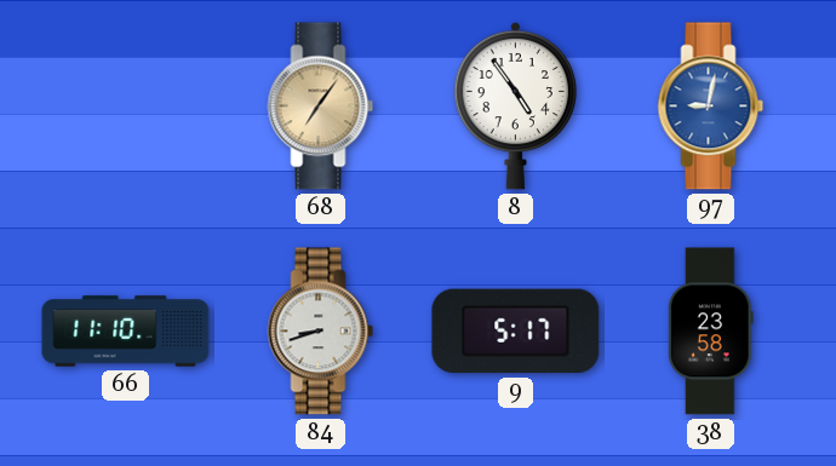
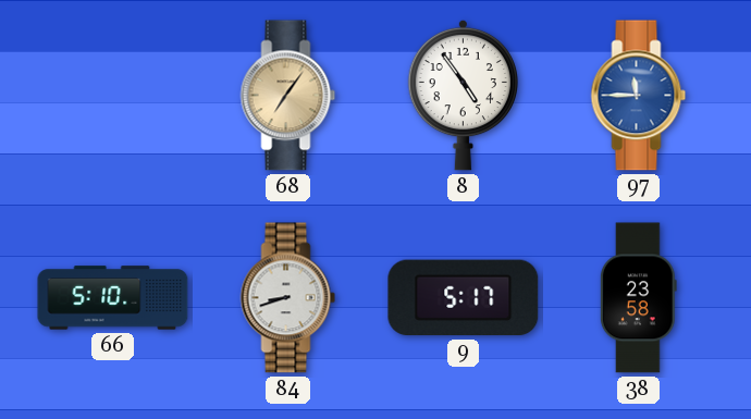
97: 9:02 -> 11:45 (639, 96)
66: 11:10 -> 5:10 (113, 298)
